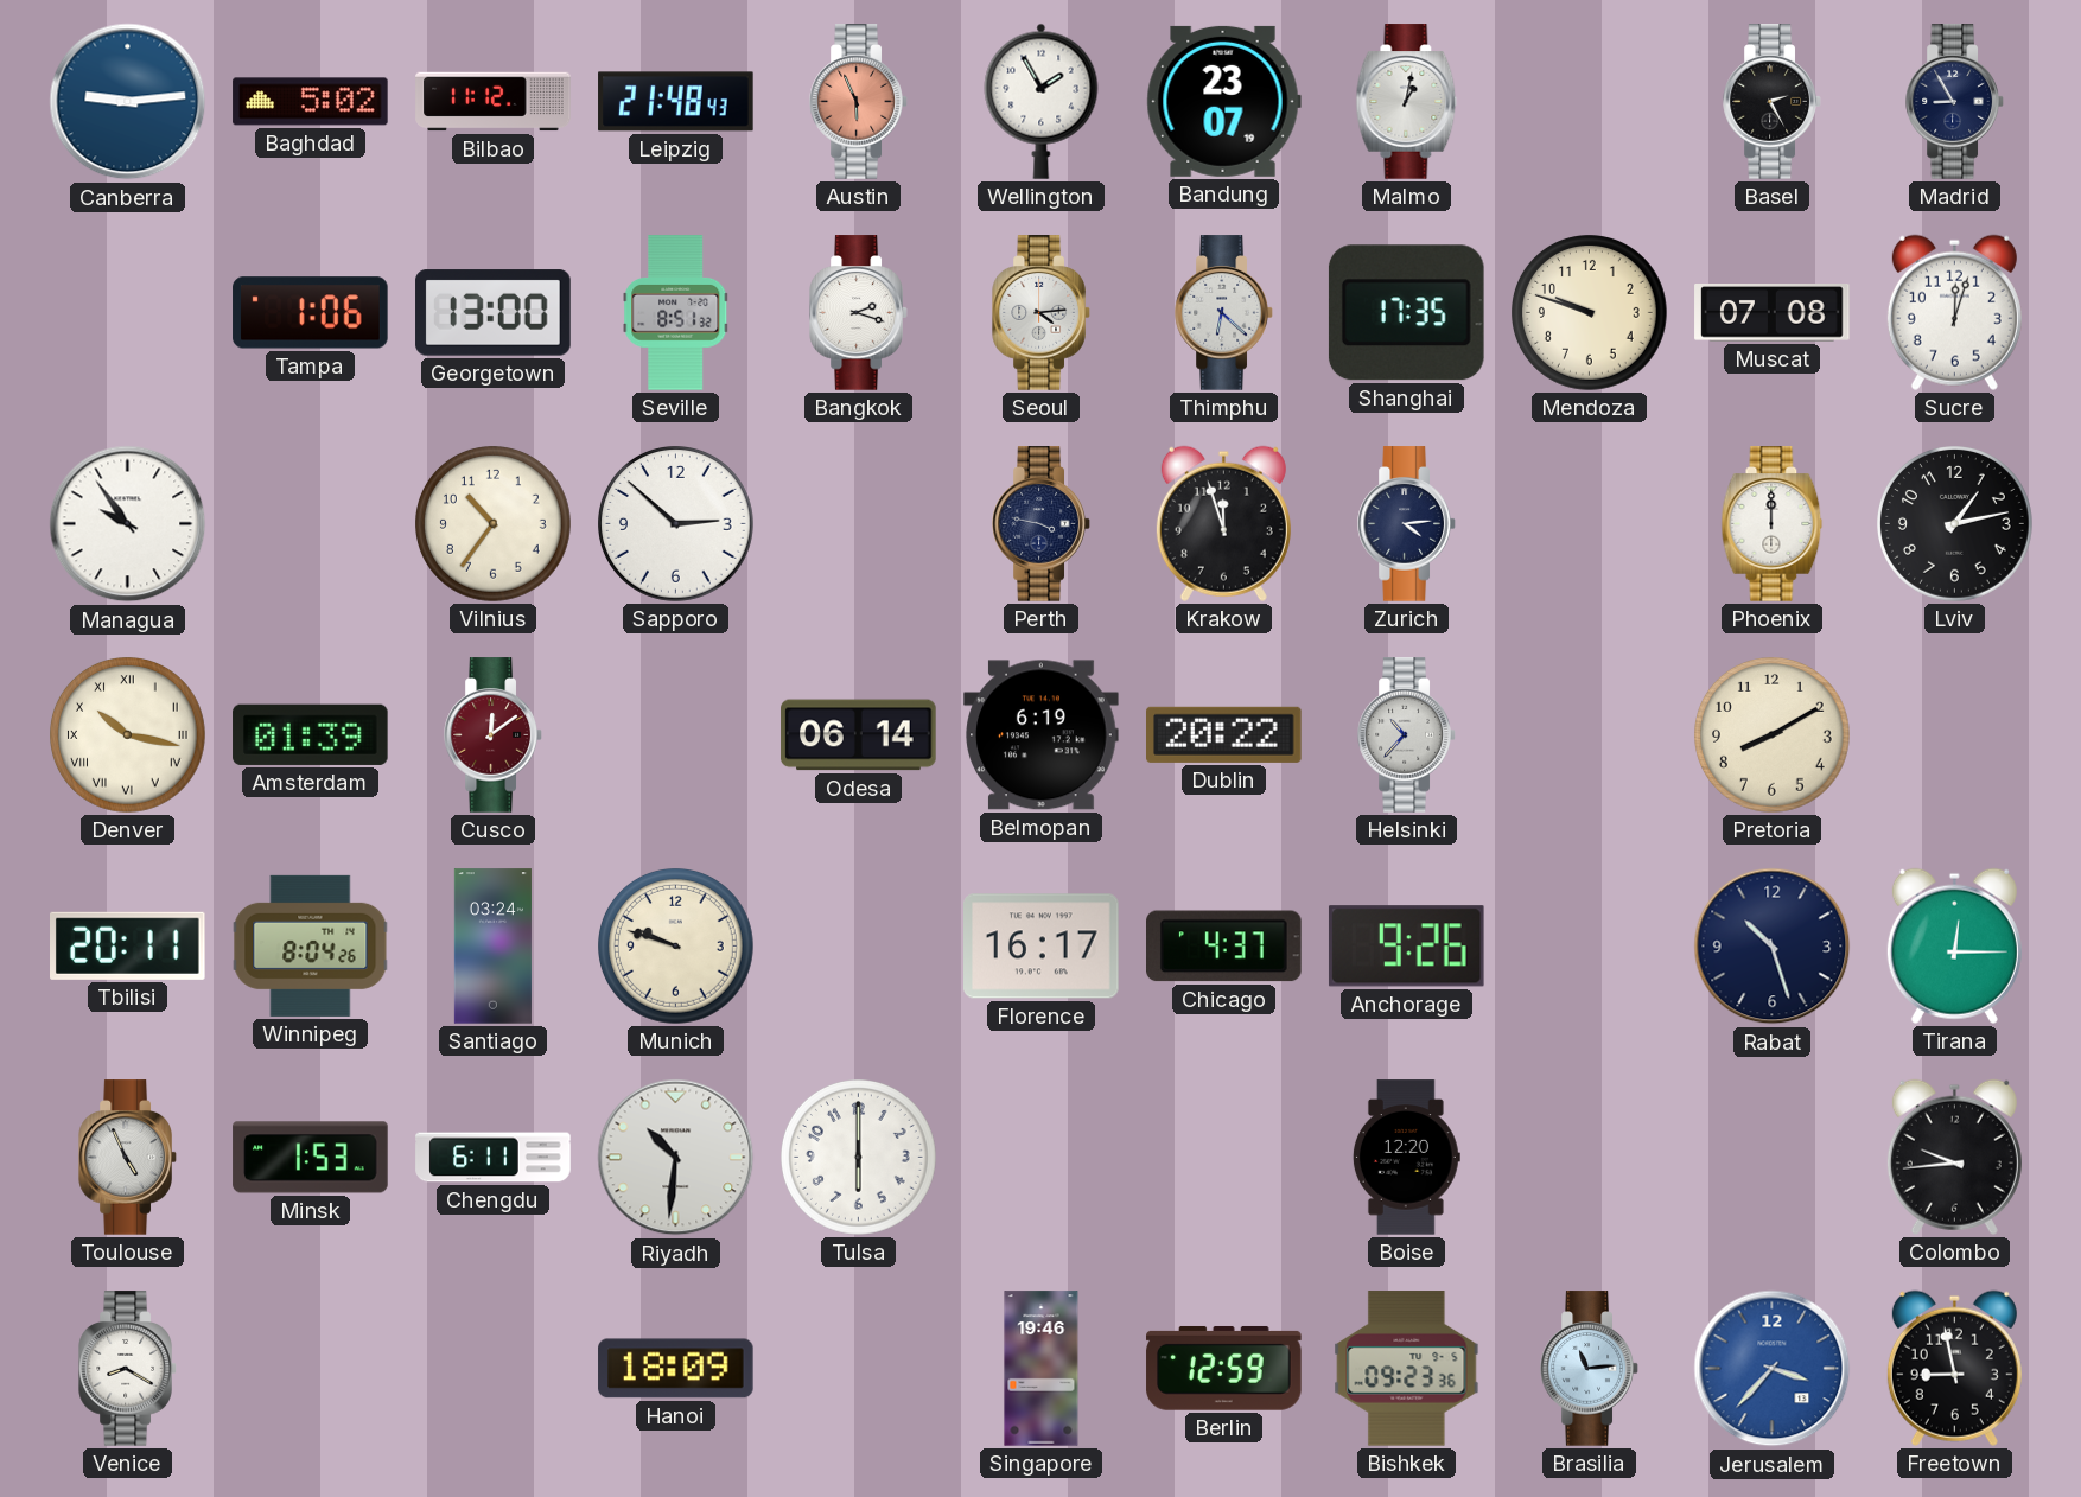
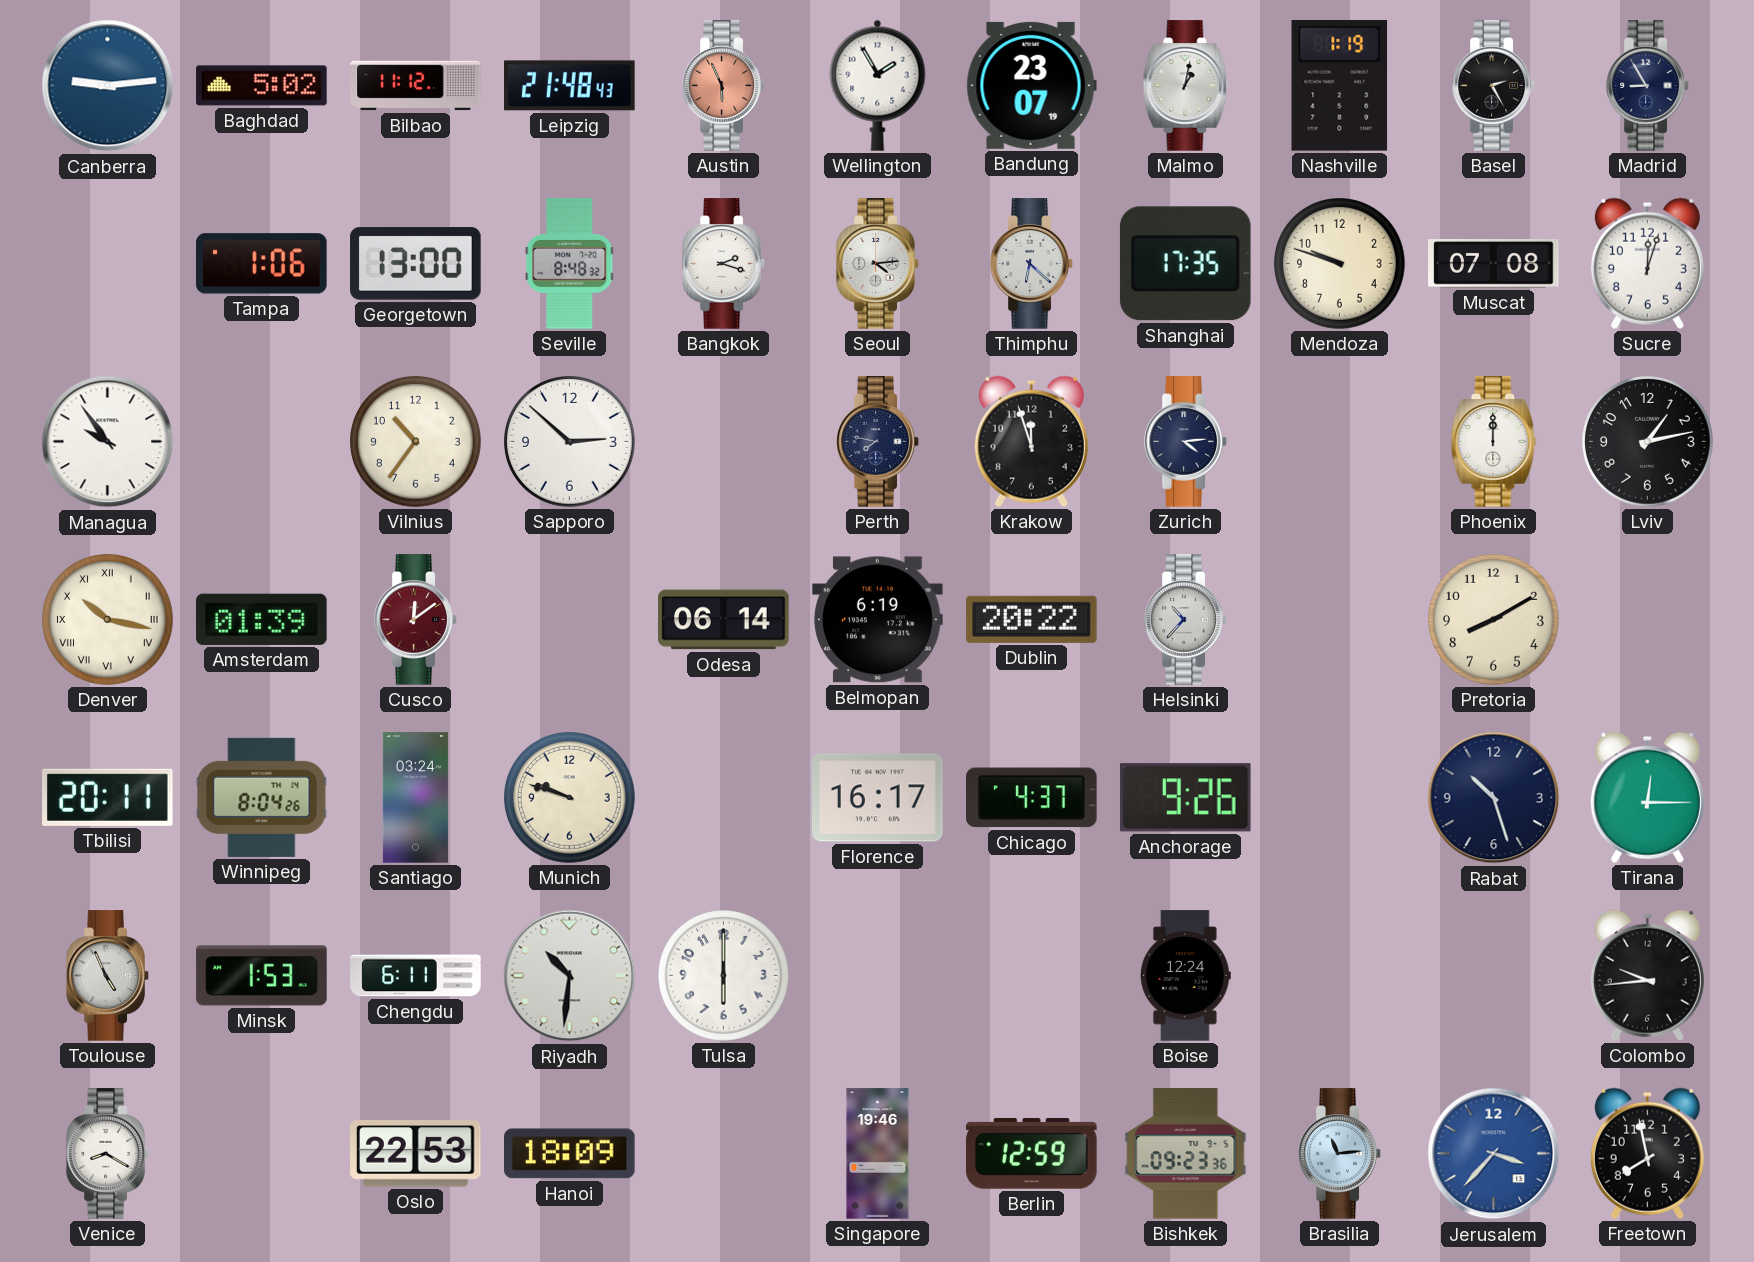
Nashville: none -> 1:19 (1340, 85)
Seville: 8:51 -> 8:48 (570, 264)
Perth: 3:47 -> 7:47 (878, 442)
Boise: 12:20 -> 12:24 (1185, 976)
Oslo: none -> 22:53 (416, 1154)
Freetown: 8:58 -> 7:58 (1647, 1153)
